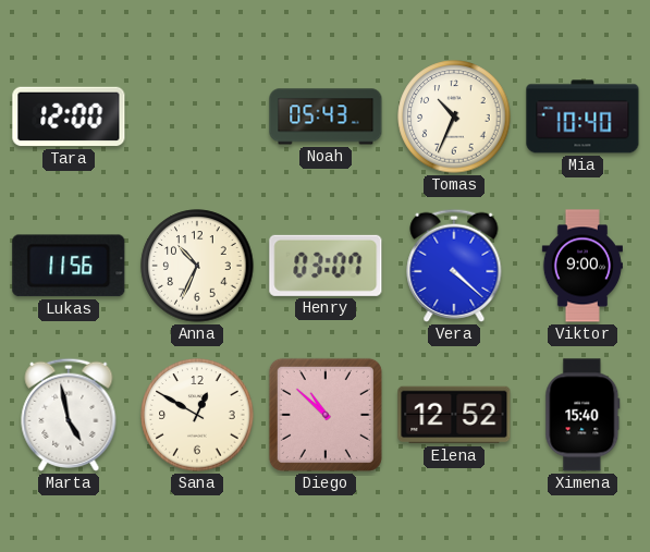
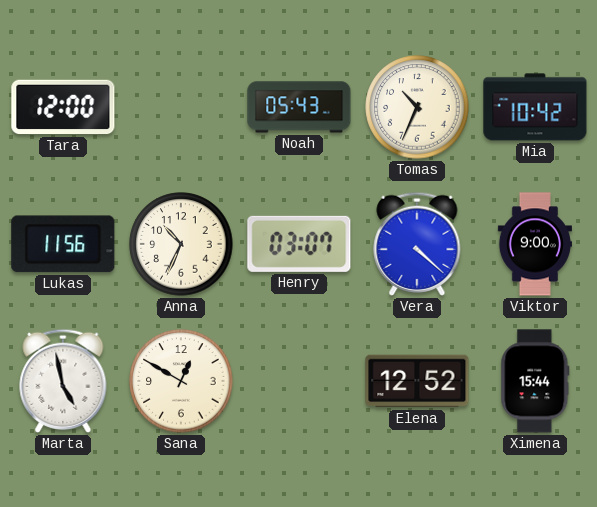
Mia: 10:40 -> 10:42 (535, 107)
Diego: 10:52 -> none (326, 415)
Ximena: 15:40 -> 15:44 (535, 381)
